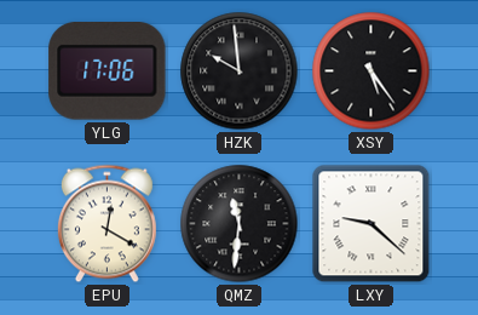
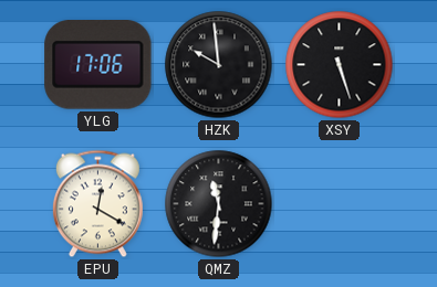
XSY: 5:24 -> 5:27 (340, 65)
LXY: 9:22 -> none (372, 224)
